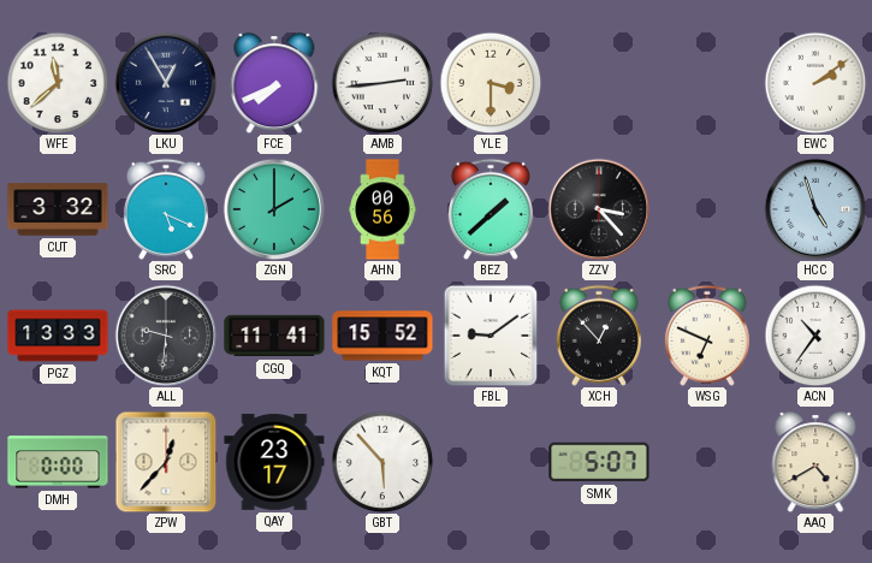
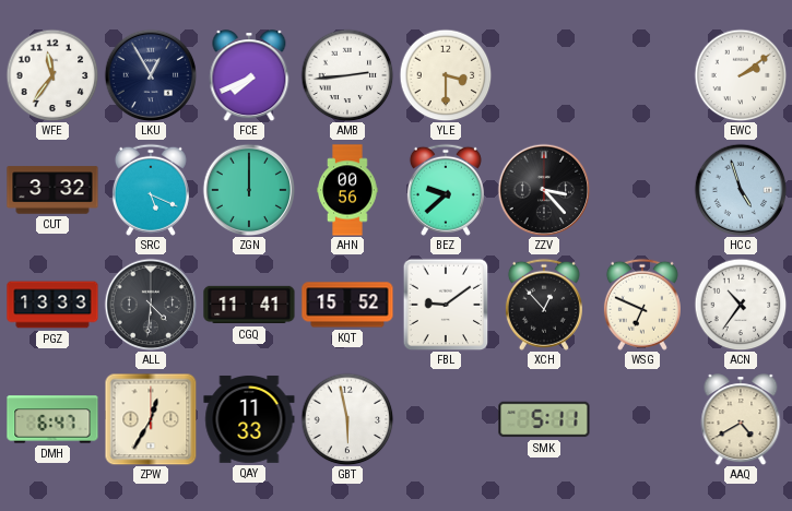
WFE: 11:38 -> 11:36 (52, 75)
ZGN: 2:00 -> 12:00 (249, 190)
BEZ: 1:38 -> 9:38 (446, 190)
ALL: 9:31 -> 4:31 (151, 305)
DMH: 0:00 -> 6:47 (52, 419)
ZPW: 12:37 -> 12:35 (151, 419)
QAY: 23:17 -> 11:33 (249, 419)
GBT: 5:53 -> 5:58 (347, 419)
SMK: 5:07 -> 5:11 (544, 419)
